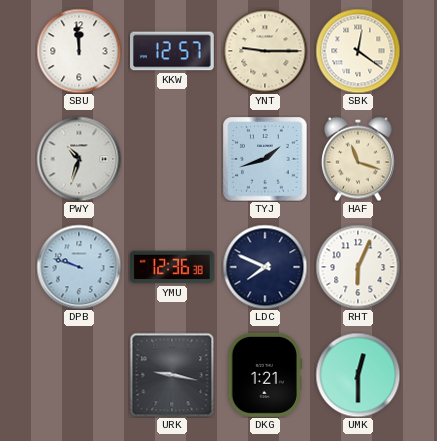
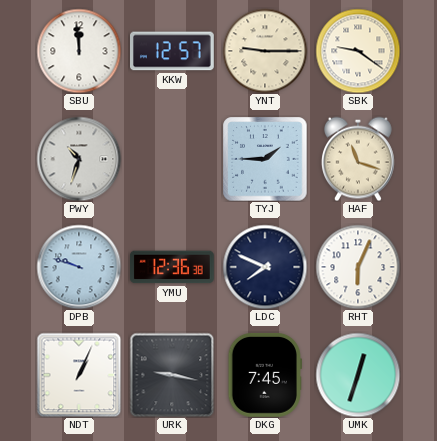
SBK: 12:21 -> 9:21 (358, 51)
TYJ: 1:42 -> 1:45 (265, 159)
NDT: none -> 1:04 (79, 375)
DKG: 1:21 -> 7:45 (264, 375)
UMK: 12:30 -> 12:33 (358, 375)
